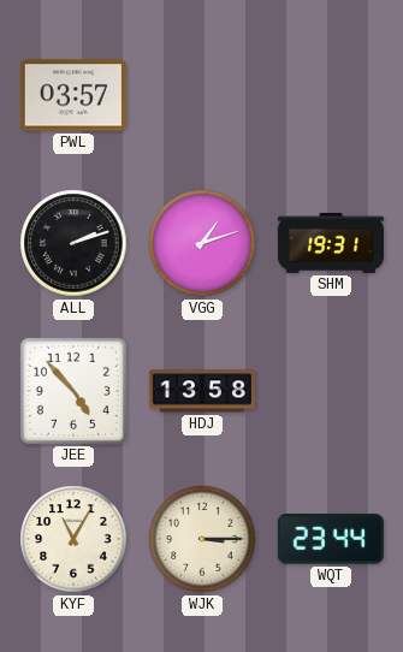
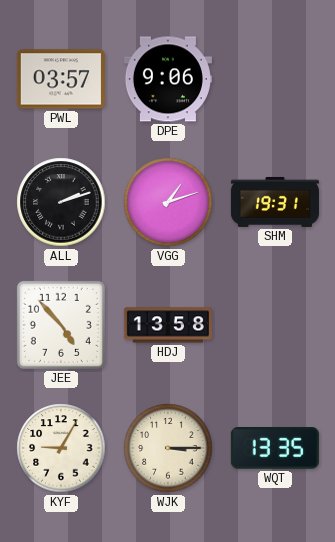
DPE: none -> 9:06 (168, 79)
KYF: 11:05 -> 9:05 (61, 448)
WQT: 23:44 -> 13:35 (275, 448)
